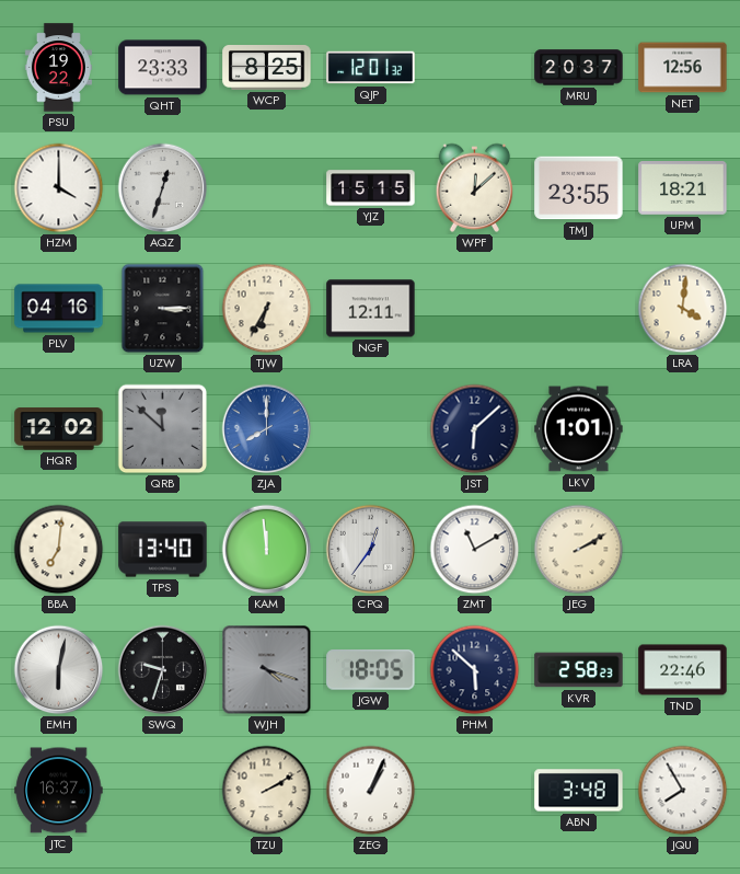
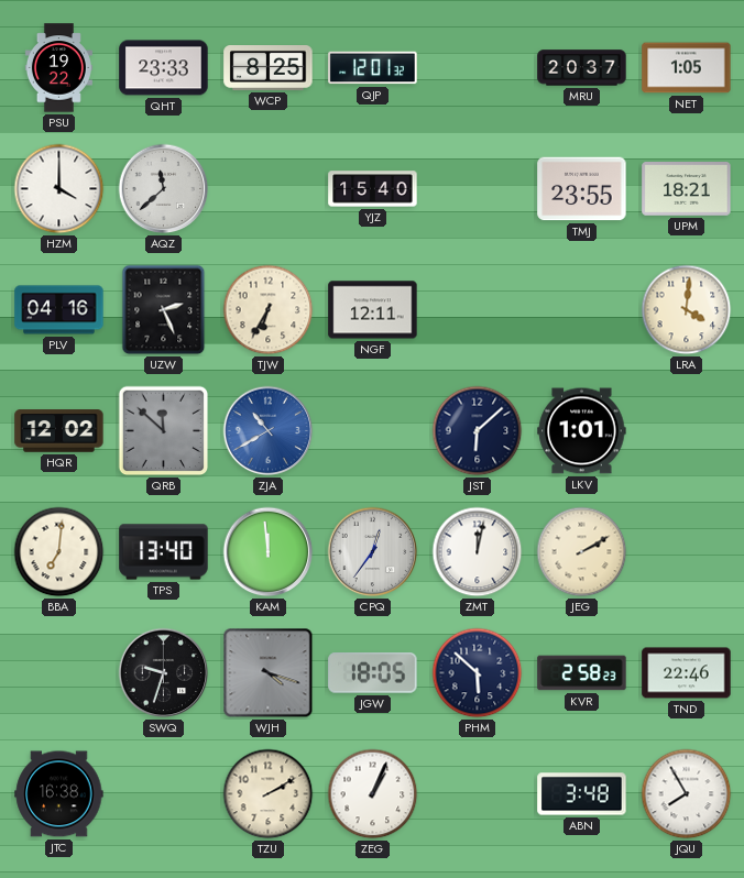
NET: 12:56 -> 1:05 (687, 68)
AQZ: 12:33 -> 11:38 (164, 189)
YJZ: 15:15 -> 15:40 (373, 189)
WPF: 12:08 -> none (475, 187)
UZW: 3:15 -> 2:26 (164, 310)
ZJA: 8:00 -> 10:40 (269, 431)
ZMT: 11:10 -> 12:02 (478, 552)
EMH: 6:02 -> none (59, 670)
JTC: 16:37 -> 16:38 (59, 794)
